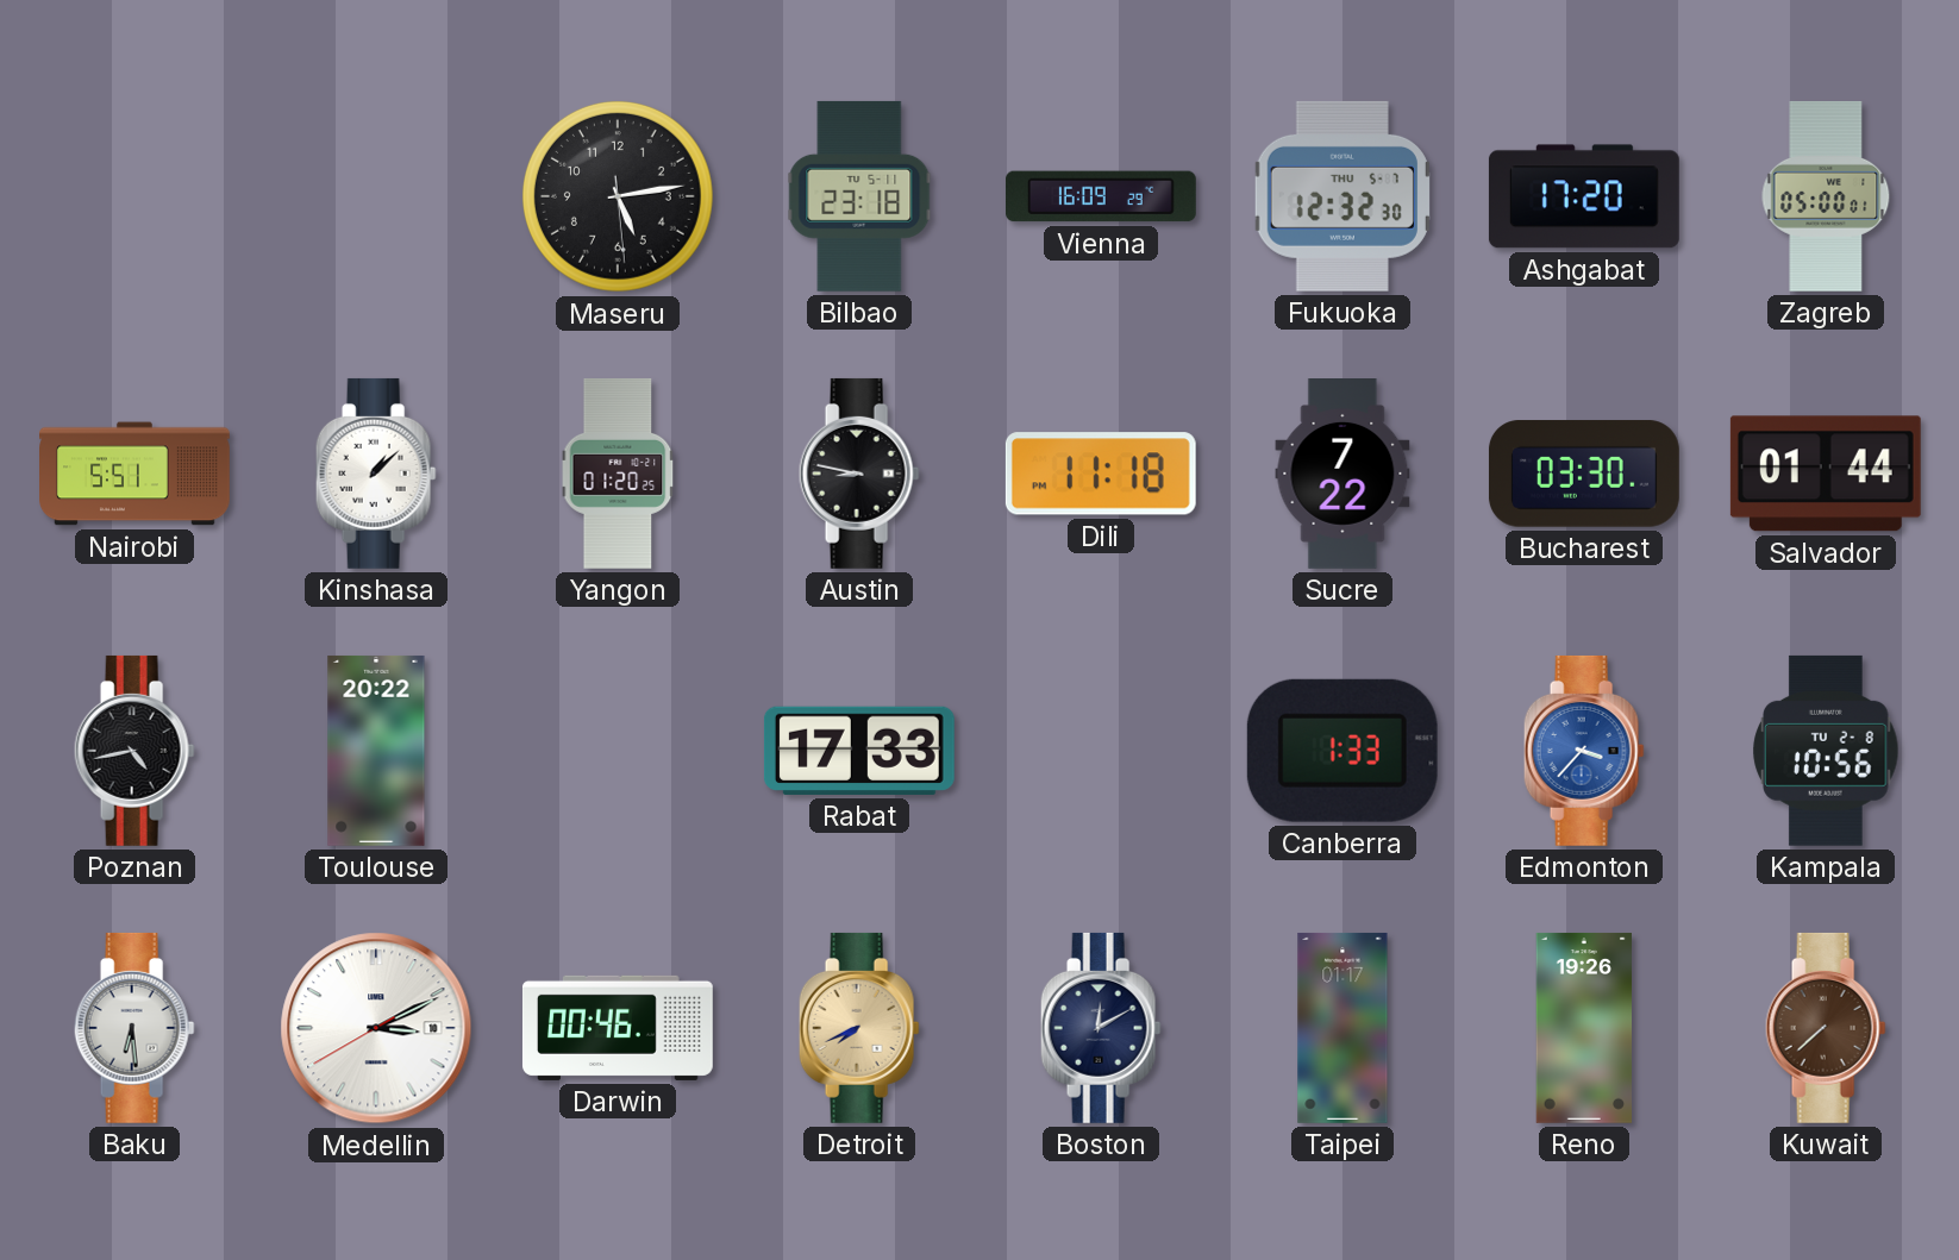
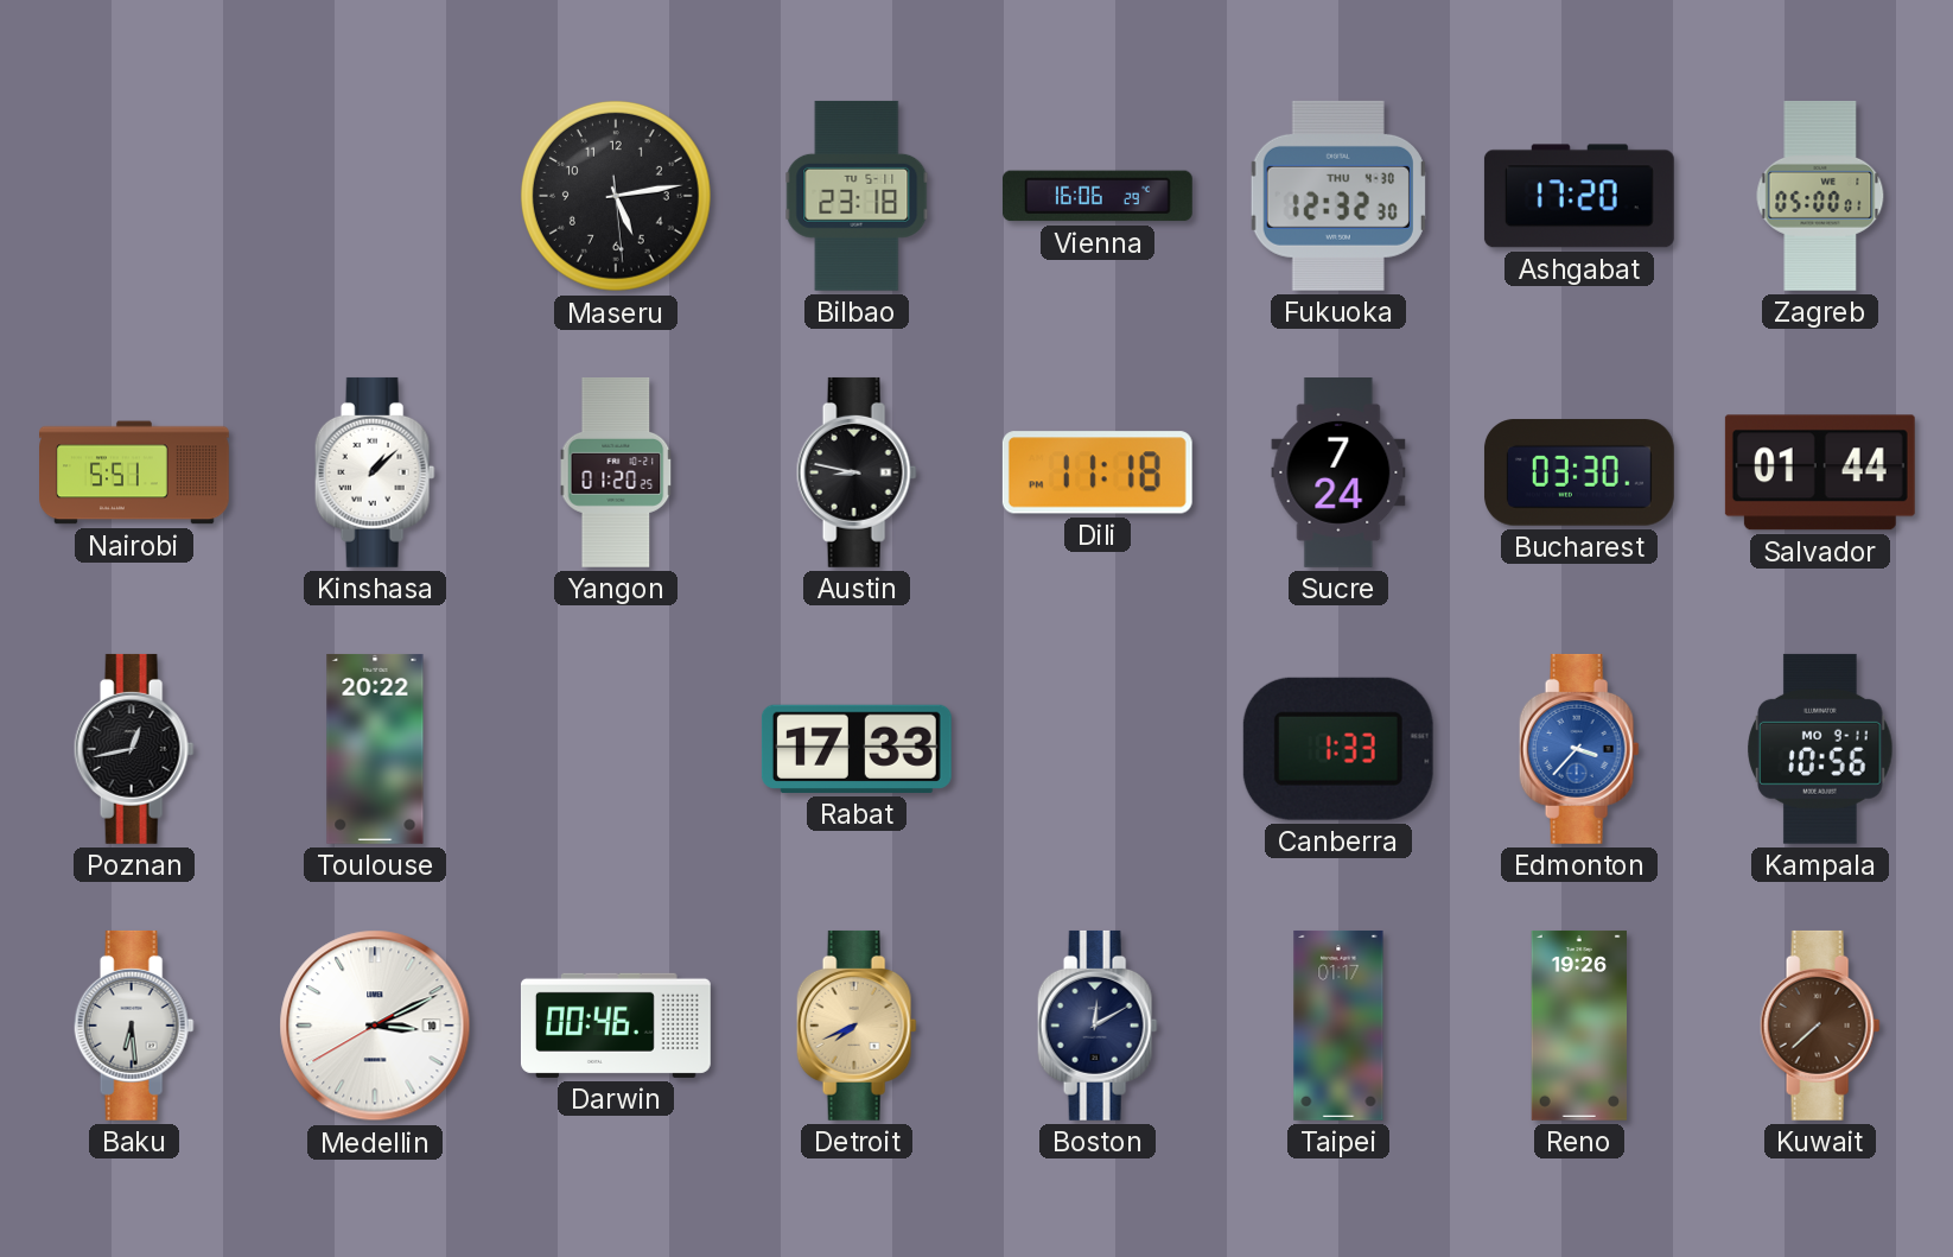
Vienna: 16:09 -> 16:06 (1098, 196)
Fukuoka date: THU 5-7 -> THU 4-30 (1338, 196)
Sucre: 7:22 -> 7:24 (1338, 474)
Poznan: 4:43 -> 12:43 (134, 749)
Kampala date: TU 2-8 -> MO 9-11 (1820, 749)
